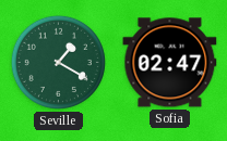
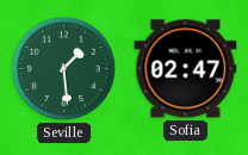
Seville: 1:20 -> 1:29 (63, 68)
